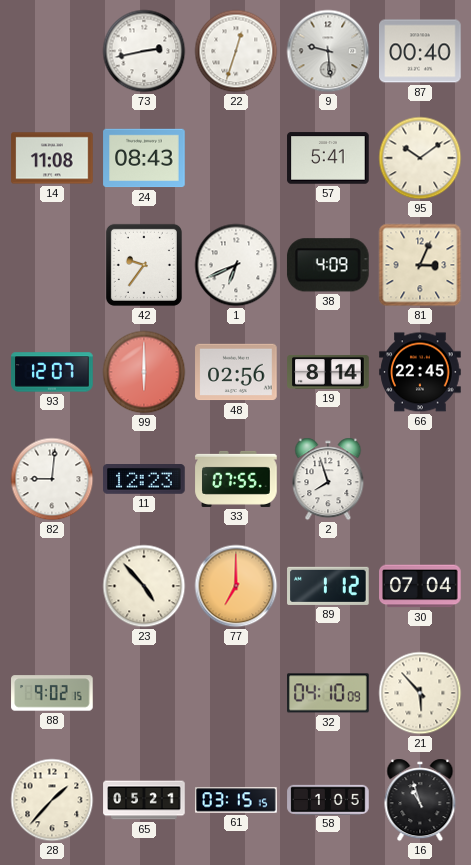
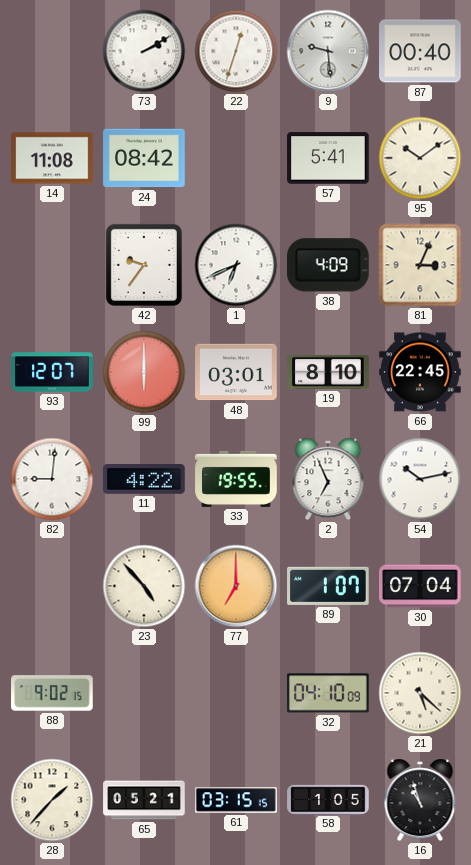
73: 2:43 -> 2:10 (144, 51)
24: 08:43 -> 08:42 (144, 158)
48: 02:56 -> 03:01 (236, 372)
19: 8:14 -> 8:10 (328, 372)
11: 12:23 -> 4:22 (144, 480)
33: 07:55 -> 19:55 (236, 479)
2: 7:57 -> 6:56 (328, 479)
54: none -> 10:13 (420, 479)
89: 1:12 -> 1:07 (328, 586)
21: 5:53 -> 5:22 (420, 693)
